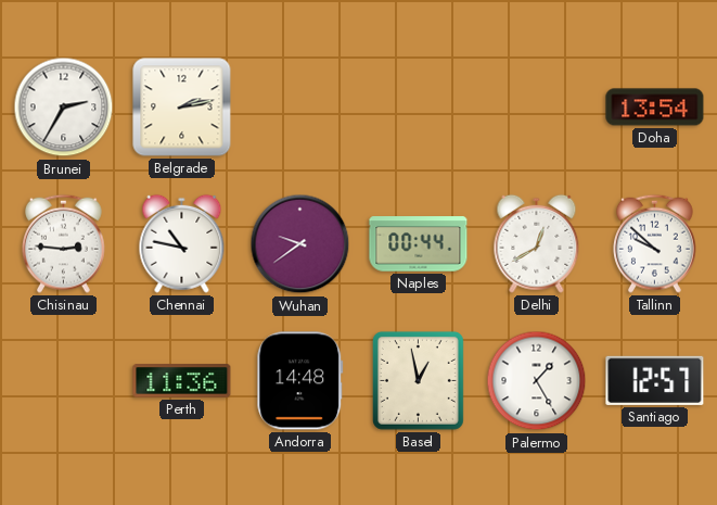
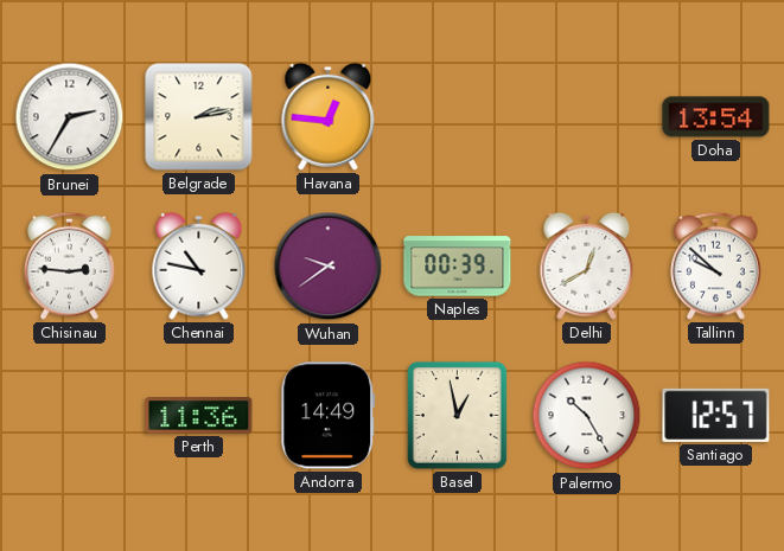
Havana: none -> 12:46 (329, 116)
Naples: 00:44 -> 00:39 (458, 267)
Andorra: 14:48 -> 14:49 (329, 416)
Palermo: 1:25 -> 10:25 (587, 416)
